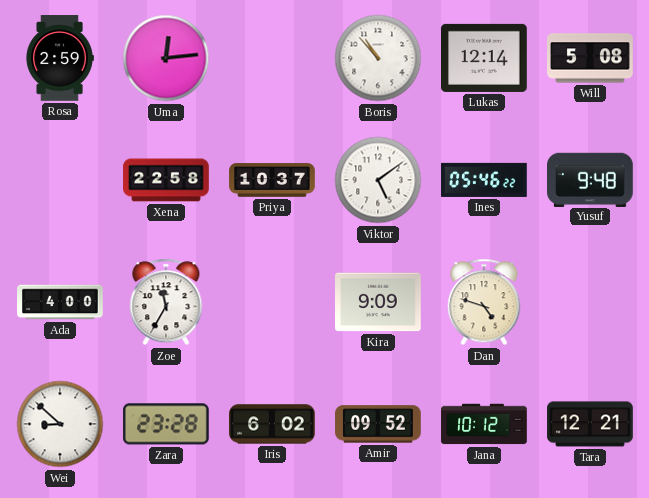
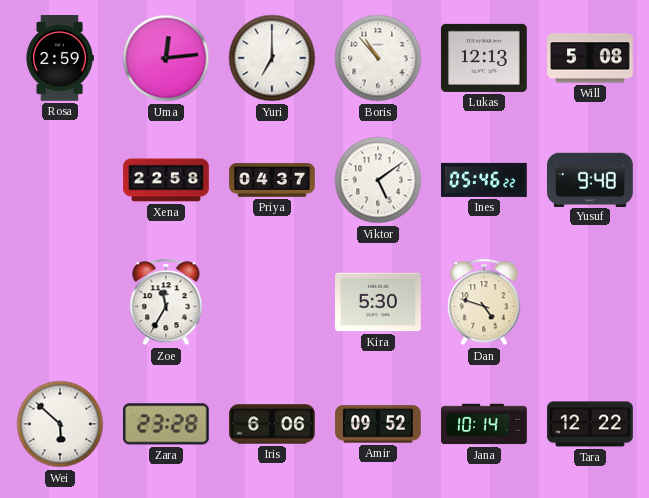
Yuri: none -> 7:00 (272, 58)
Lukas: 12:14 -> 12:13 (485, 58)
Priya: 10:37 -> 04:37 (272, 180)
Ada: 4:00 -> none (60, 302)
Kira: 9:09 -> 5:30 (379, 302)
Wei: 8:52 -> 5:52 (60, 424)
Iris: 6:02 -> 6:06 (272, 424)
Jana: 10:12 -> 10:14 (484, 424)
Tara: 12:21 -> 12:22 (590, 424)
